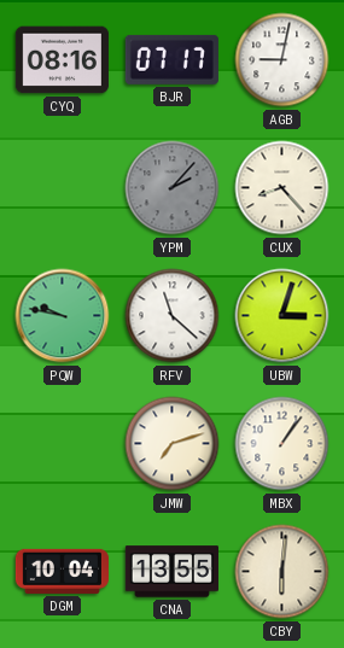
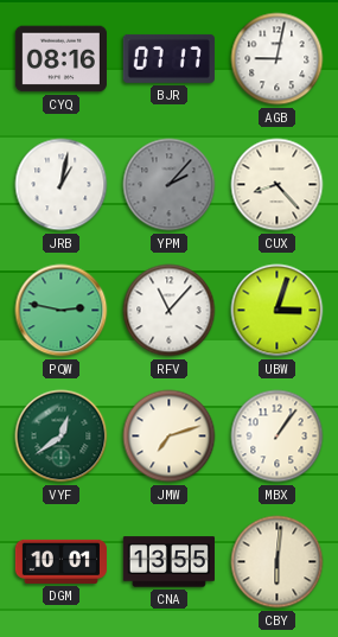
JRB: none -> 1:02 (62, 185)
PQW: 9:47 -> 2:47 (62, 311)
RFV: 11:22 -> 11:07 (170, 311)
VYF: none -> 12:39 (62, 437)
DGM: 10:04 -> 10:01 (60, 561)
